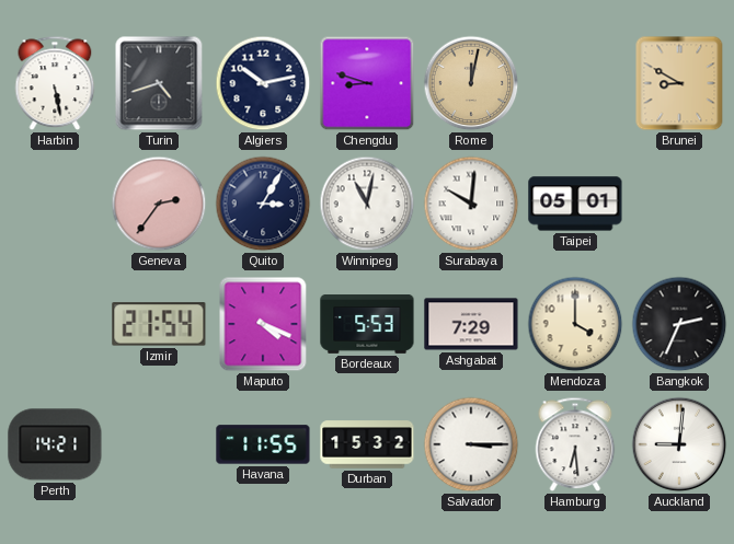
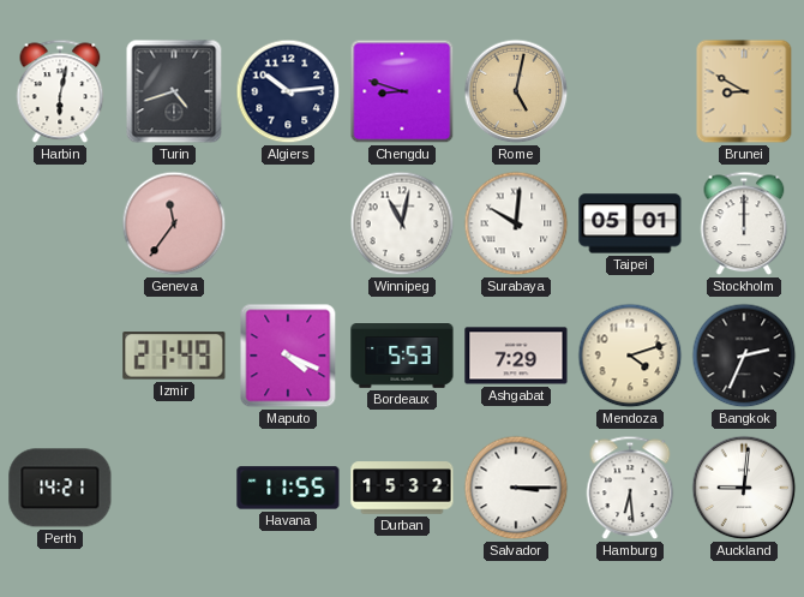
Harbin: 5:28 -> 6:02 (60, 91)
Algiers: 10:13 -> 10:14 (288, 91)
Rome: 12:02 -> 5:02 (516, 91)
Geneva: 2:36 -> 11:36 (174, 223)
Quito: 3:05 -> none (263, 204)
Stockholm: none -> 12:00 (744, 223)
Izmir: 21:54 -> 21:49 (174, 356)
Mendoza: 4:00 -> 4:12 (630, 356)
